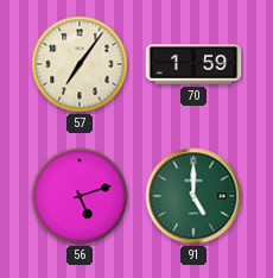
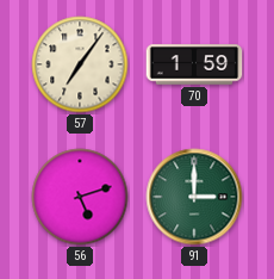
91: 5:00 -> 3:00 (194, 197)
